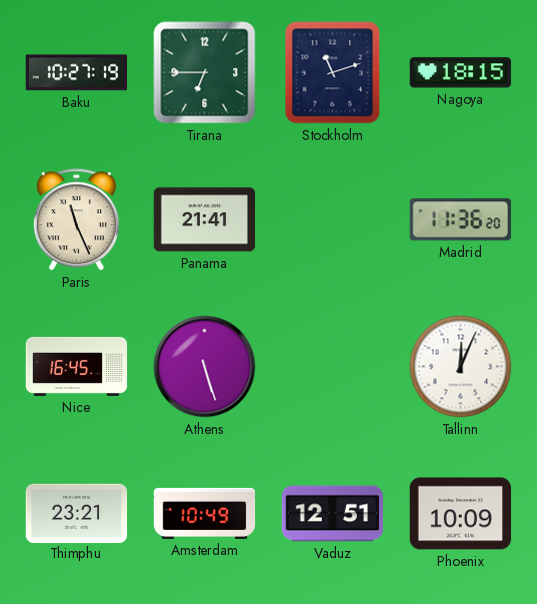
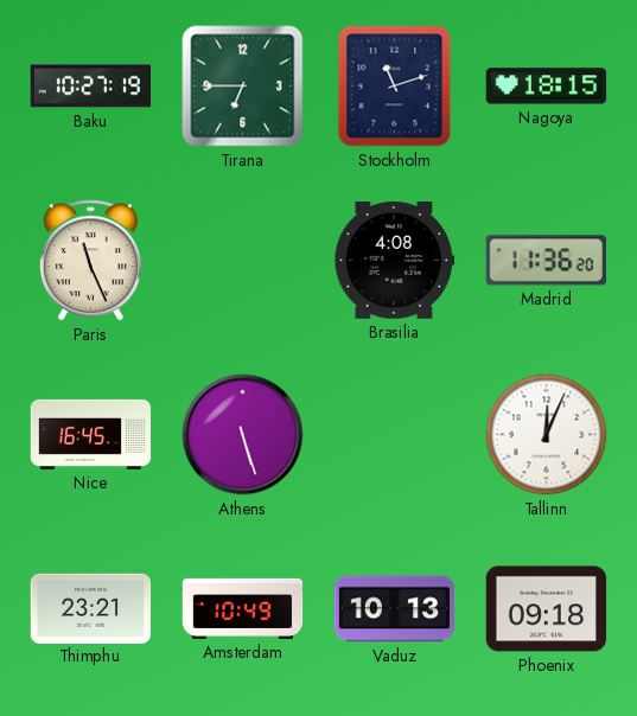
Panama: 21:41 -> none (205, 220)
Brasilia: none -> 4:08 (395, 261)
Vaduz: 12:51 -> 10:13 (395, 609)
Phoenix: 10:09 -> 09:18 (547, 609)
